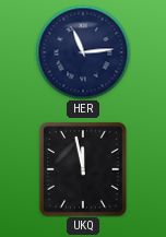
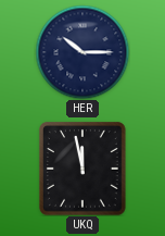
HER: 11:14 -> 10:15 (82, 52)
